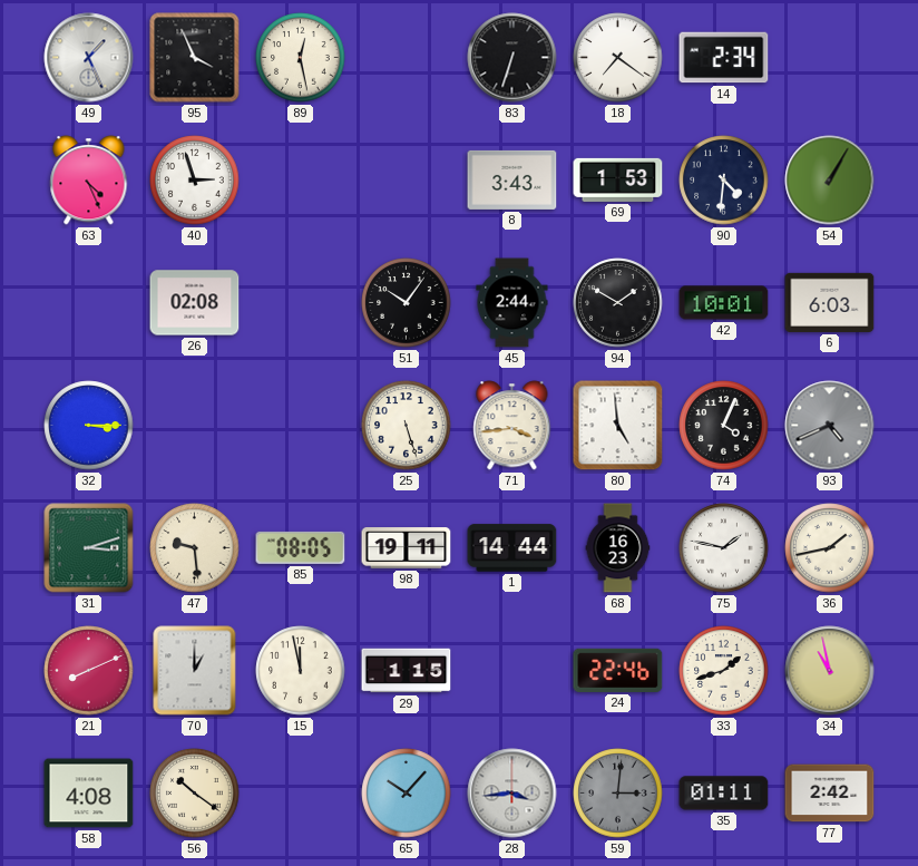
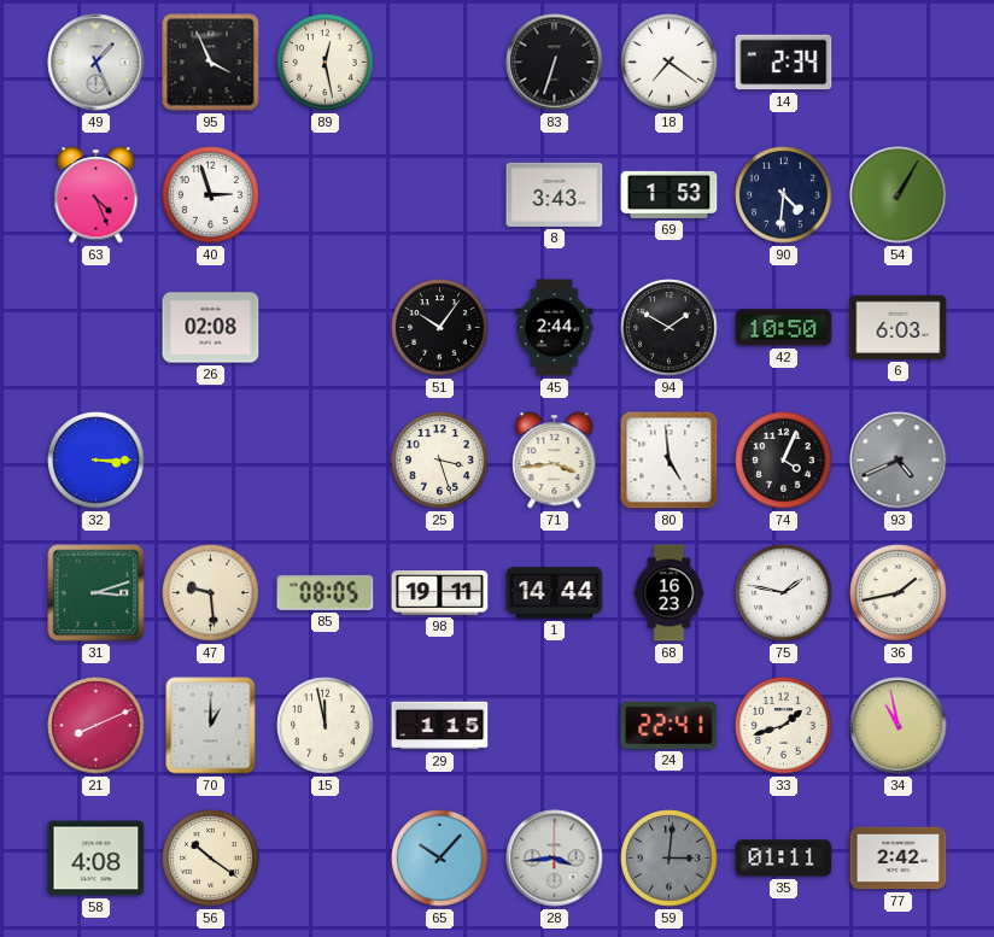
42: 10:01 -> 10:50 (784, 328)
25: 5:27 -> 3:27 (440, 461)
24: 22:46 -> 22:41 (670, 725)
